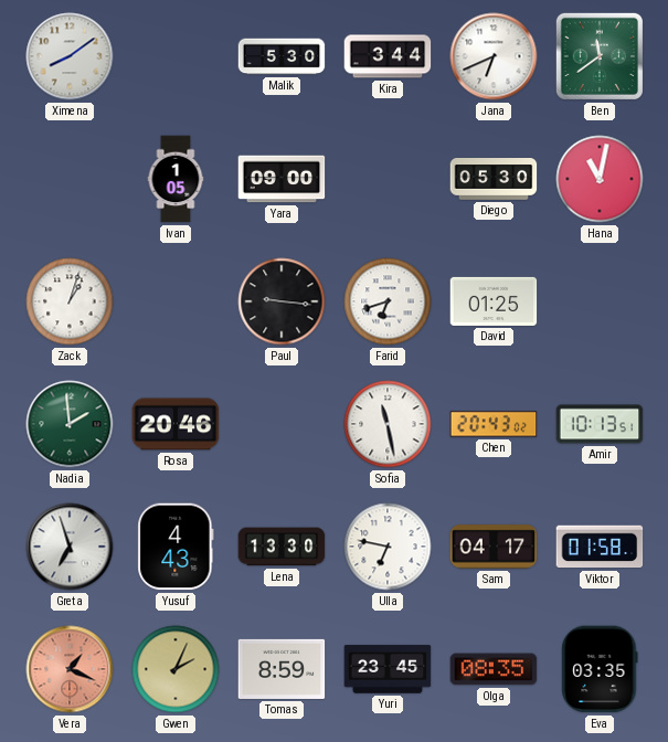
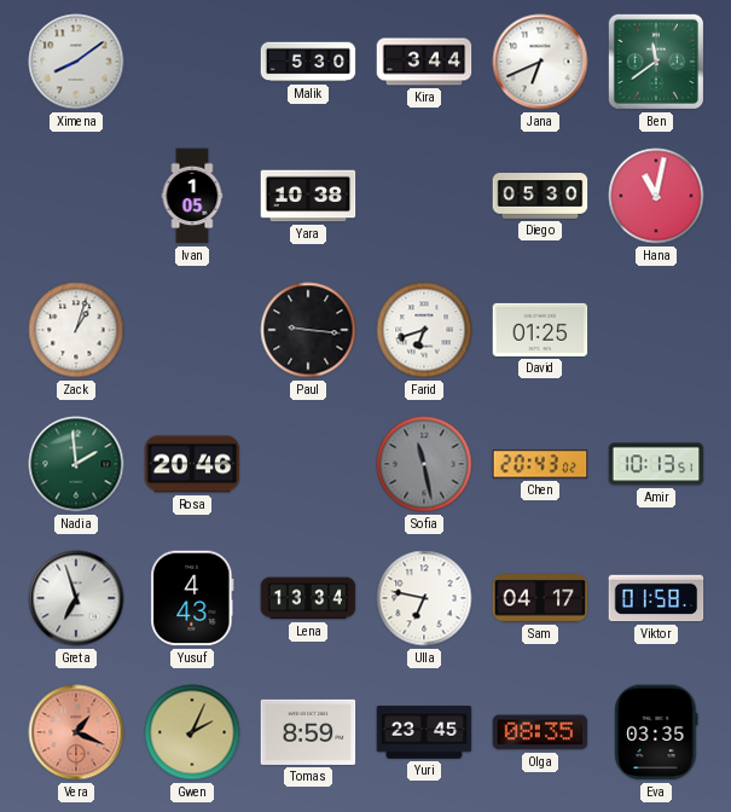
Yara: 09:00 -> 10:38 (308, 196)
Sofia dial: white -> grey (424, 464)
Lena: 13:30 -> 13:34 (308, 598)
